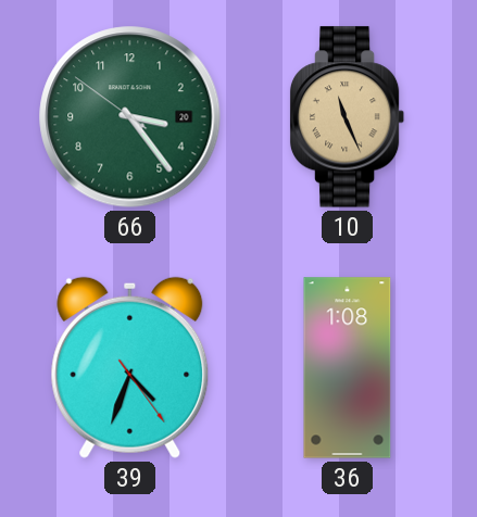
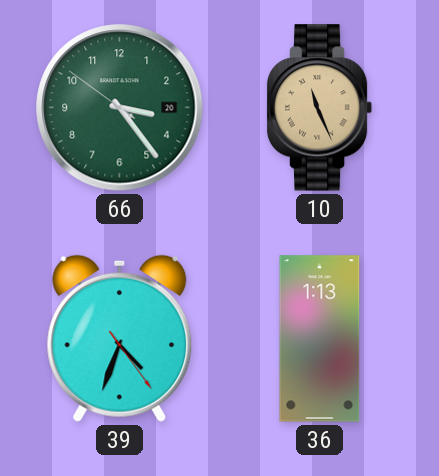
36: 1:08 -> 1:13 (320, 339)
